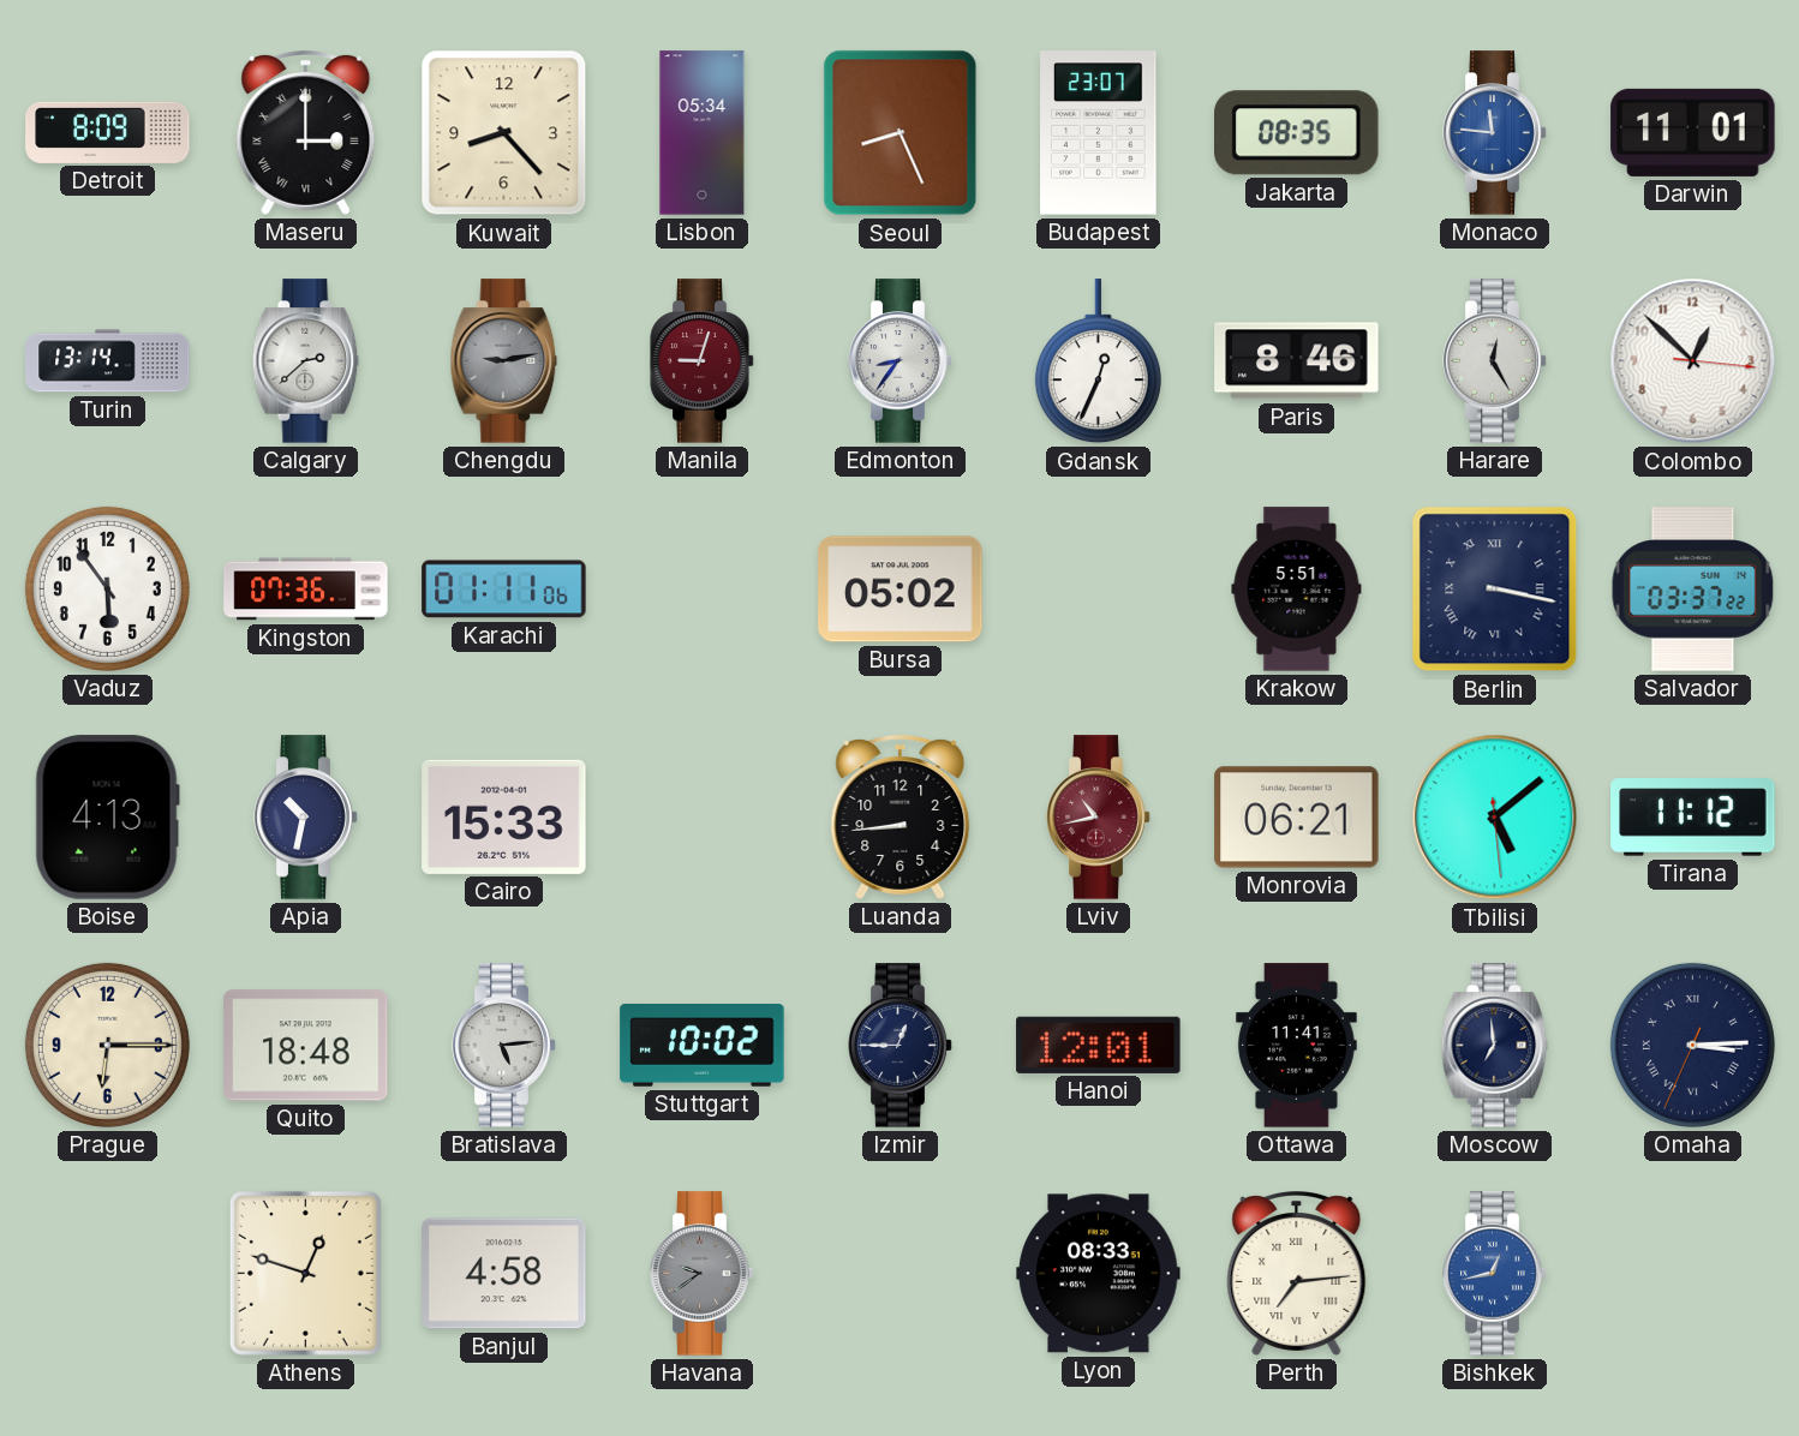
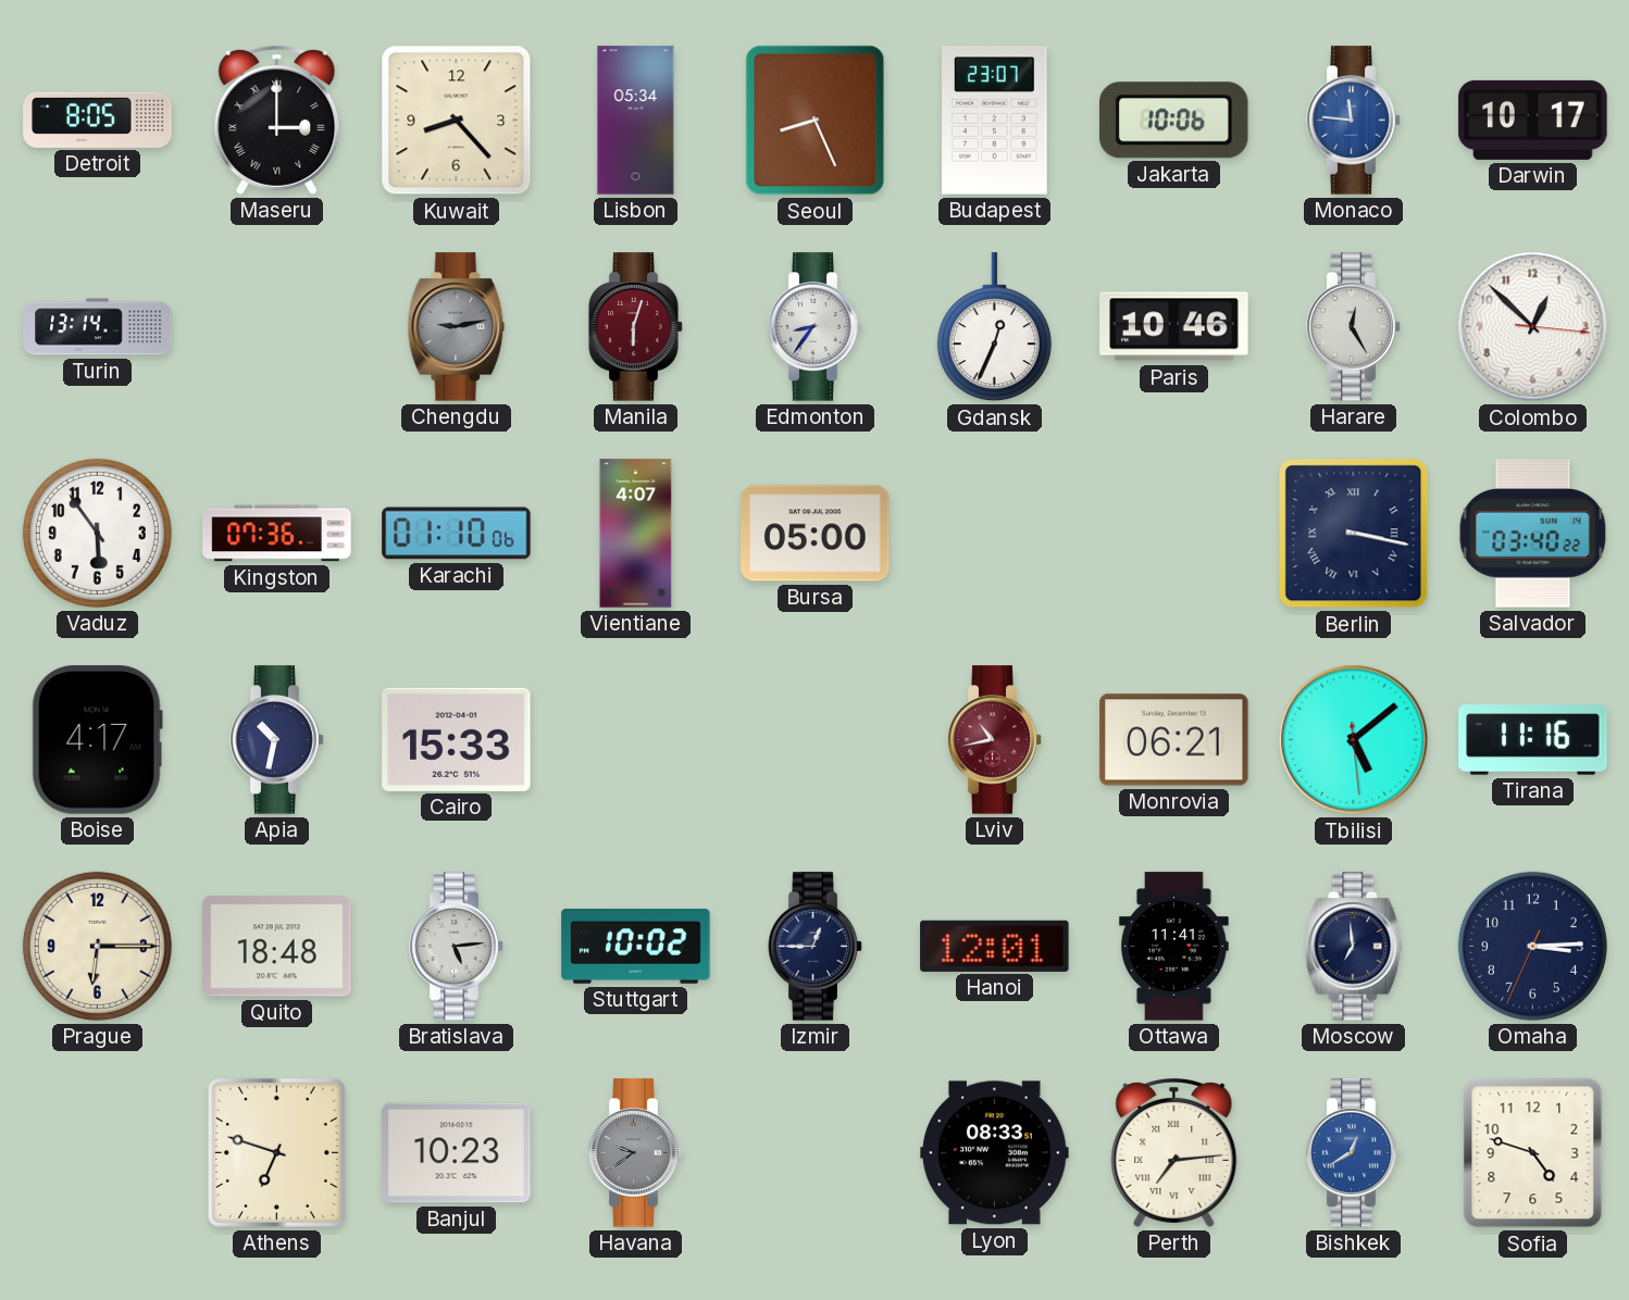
Detroit: 8:09 -> 8:05 (98, 120)
Jakarta: 08:35 -> 10:06 (1174, 121)
Darwin: 11:01 -> 10:17 (1533, 120)
Calgary: 2:38 -> none (306, 361)
Manila: 9:03 -> 6:03 (636, 327)
Paris: 8:46 -> 10:46 (1174, 327)
Karachi: 01:11 -> 01:10 (457, 534)
Vientiane: none -> 4:07 (636, 534)
Bursa: 05:02 -> 05:00 (816, 534)
Krakow: 5:51 -> none (1297, 590)
Salvador: 03:37 -> 03:40 (1533, 534)
Boise: 4:13 -> 4:17 (97, 740)
Luanda: 8:44 -> none (901, 818)
Tirana: 11:12 -> 11:16 (1533, 740)
Omaha numerals: Roman -> Arabic (1532, 946)
Athens: 12:48 -> 6:48 (276, 1152)
Banjul: 4:58 -> 10:23 (457, 1153)
Bishkek: 12:43 -> 12:40 (1354, 1153)
Sofia: none -> 4:48 (1533, 1153)
